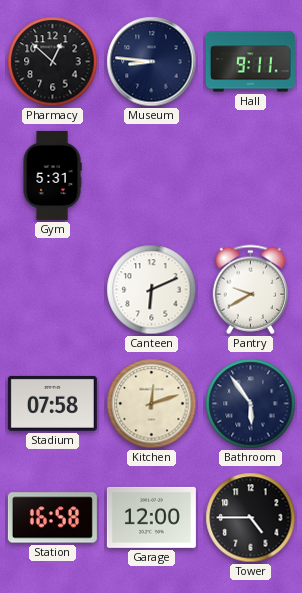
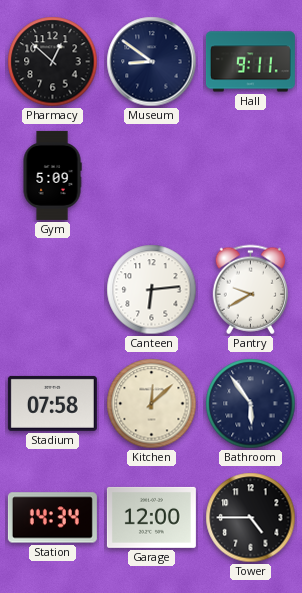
Museum: 8:46 -> 8:51 (152, 62)
Gym: 5:31 -> 5:09 (52, 175)
Canteen: 6:11 -> 6:14 (152, 290)
Kitchen: 12:12 -> 12:08 (152, 404)
Station: 16:58 -> 14:34 (52, 518)
